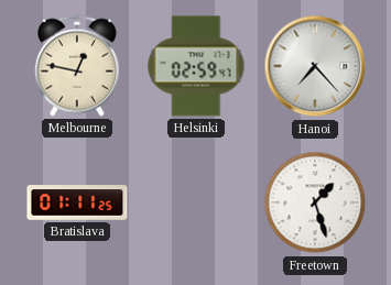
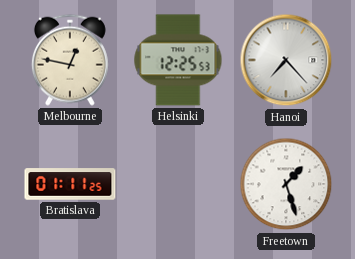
Helsinki: 02:59 -> 12:25 (178, 60)
